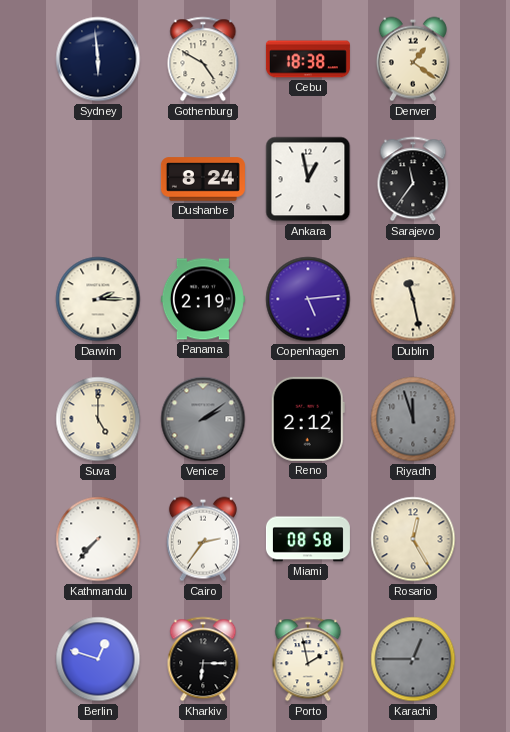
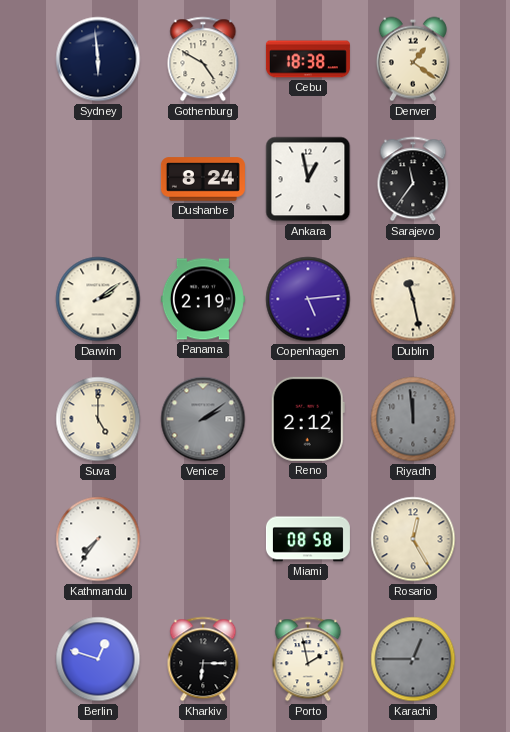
Darwin: 2:15 -> 2:09 (98, 299)
Riyadh: 11:57 -> 11:59 (413, 419)
Kathmandu: 7:37 -> 7:36 (98, 539)
Cairo: 2:36 -> none (203, 539)
